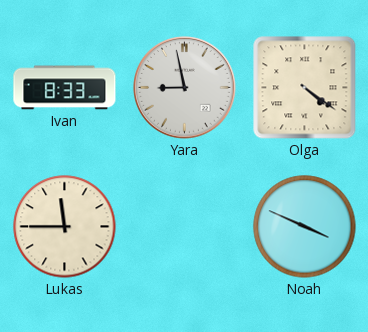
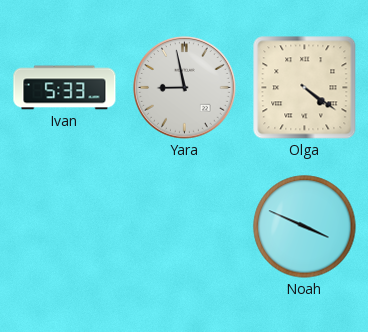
Ivan: 8:33 -> 5:33 (65, 88)
Lukas: 11:45 -> none (65, 227)
